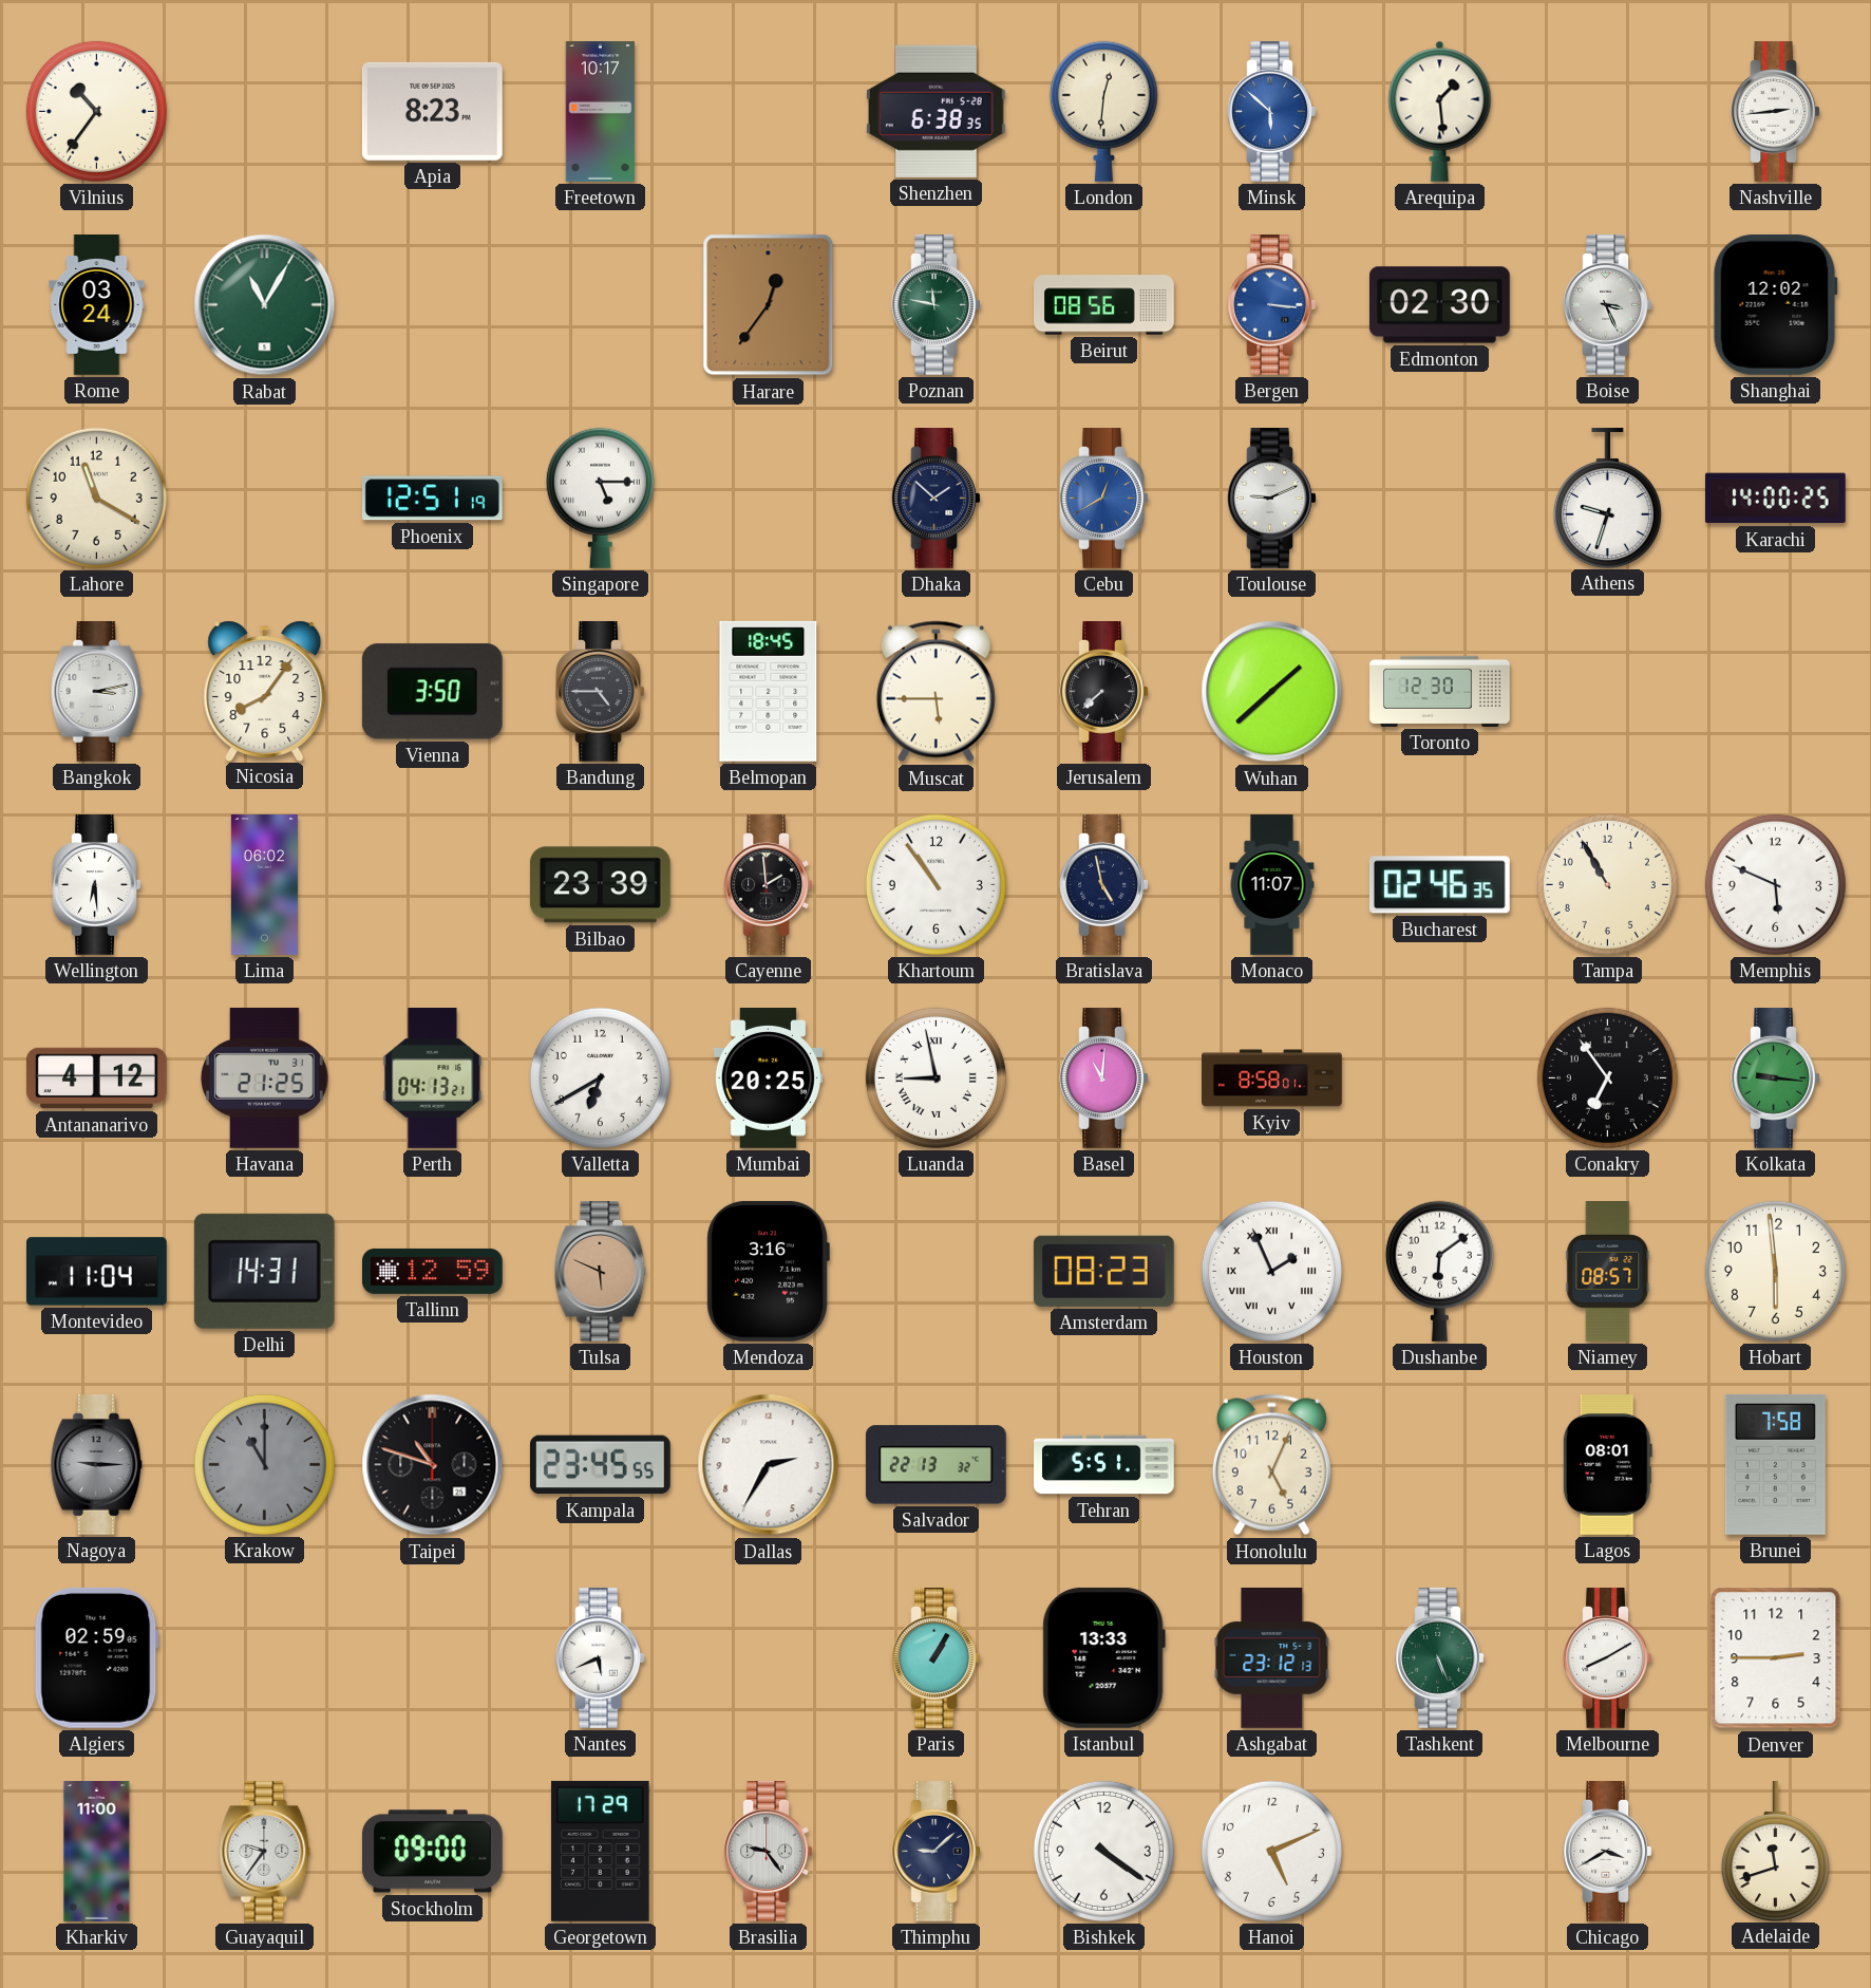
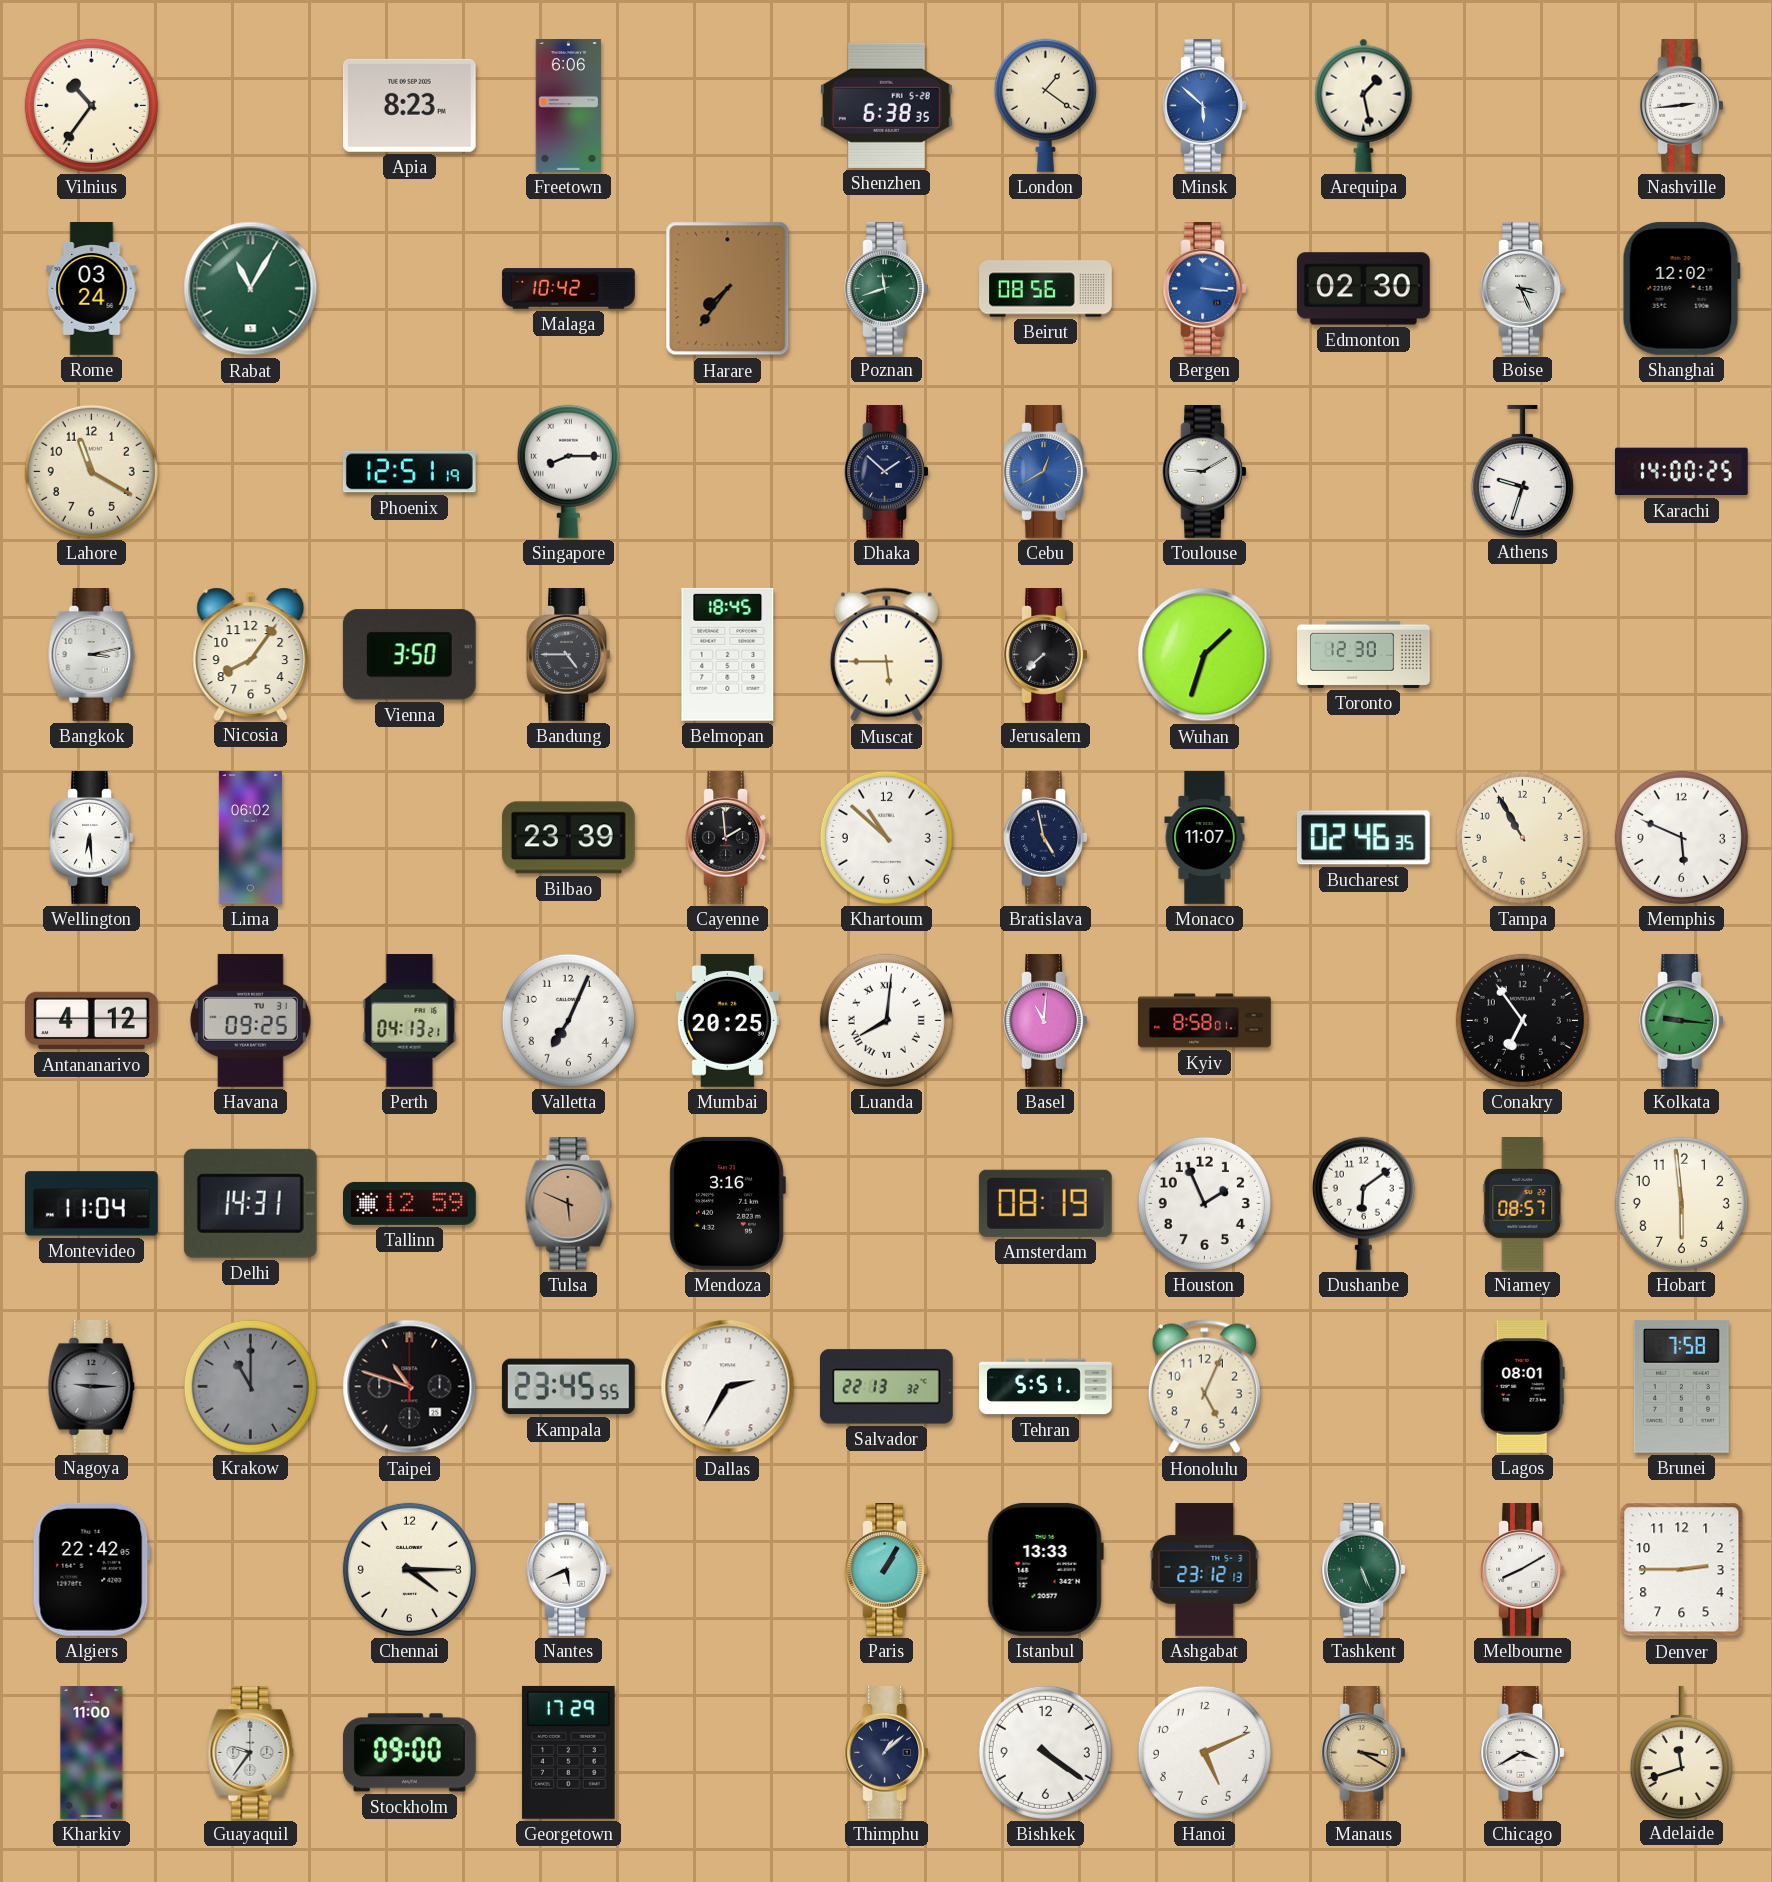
Freetown: 10:17 -> 6:06 (569, 106)
London: 12:31 -> 1:21 (1045, 105)
Arequipa: 1:29 -> 1:28 (1364, 105)
Malaga: none -> 10:42 (569, 289)
Harare: 12:36 -> 7:36 (728, 289)
Poznan: 11:47 -> 11:42 (887, 289)
Singapore: 5:15 -> 8:15 (568, 471)
Toulouse: 9:11 -> 9:10 (1205, 472)
Wuhan: 1:38 -> 1:33 (1205, 655)
Khartoum: 10:54 -> 10:52 (886, 837)
Havana: 21:25 -> 09:25 (250, 1020)
Valletta: 6:40 -> 7:04 (568, 1020)
Luanda: 8:58 -> 8:01 (886, 1020)
Amsterdam: 08:23 -> 08:19 (1045, 1203)
Houston numerals: Roman -> Arabic (1204, 1203)
Algiers: 02:59 -> 22:42 (91, 1569)
Chennai: none -> 4:15 (409, 1569)
Brasilia: 9:24 -> none (769, 1852)
Thimphu: 9:08 -> 1:08 (887, 1753)
Manaus: none -> 3:20 (1364, 1753)
